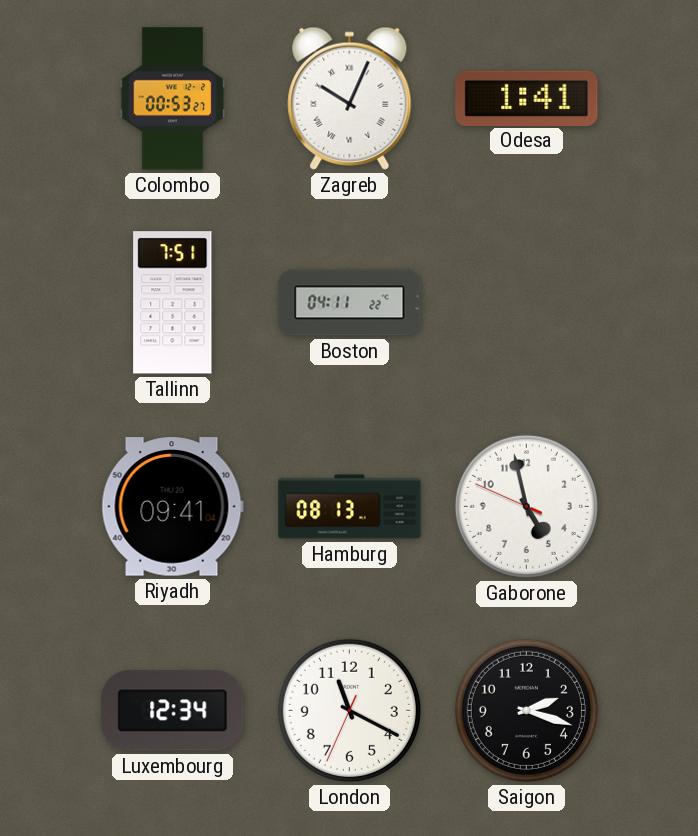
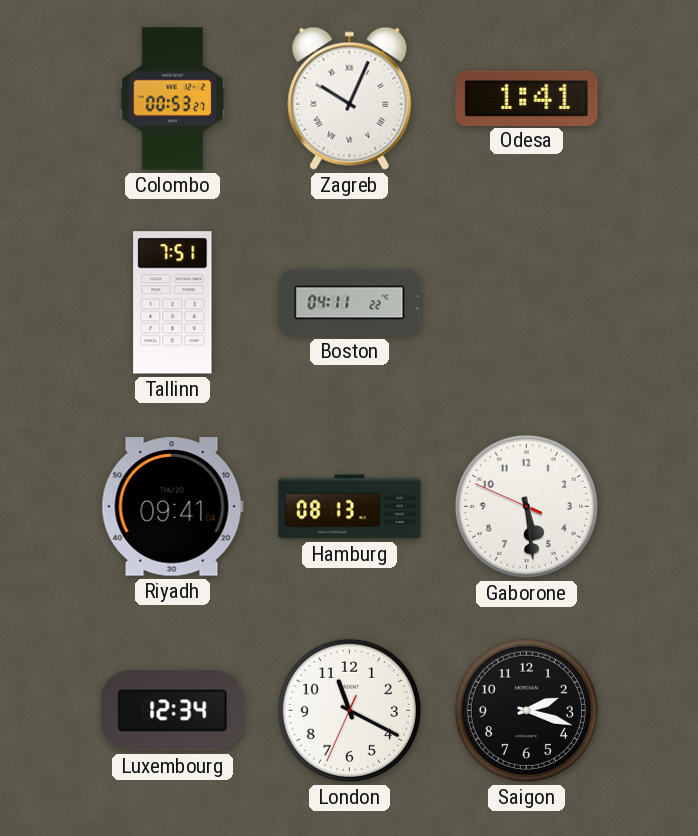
Gaborone: 4:57 -> 5:28 (526, 506)
